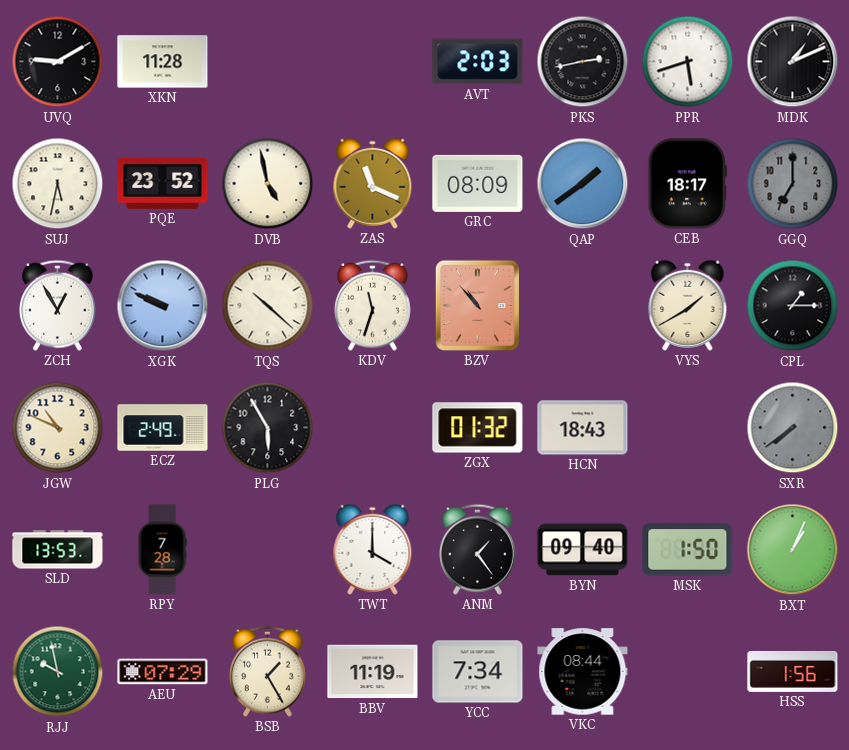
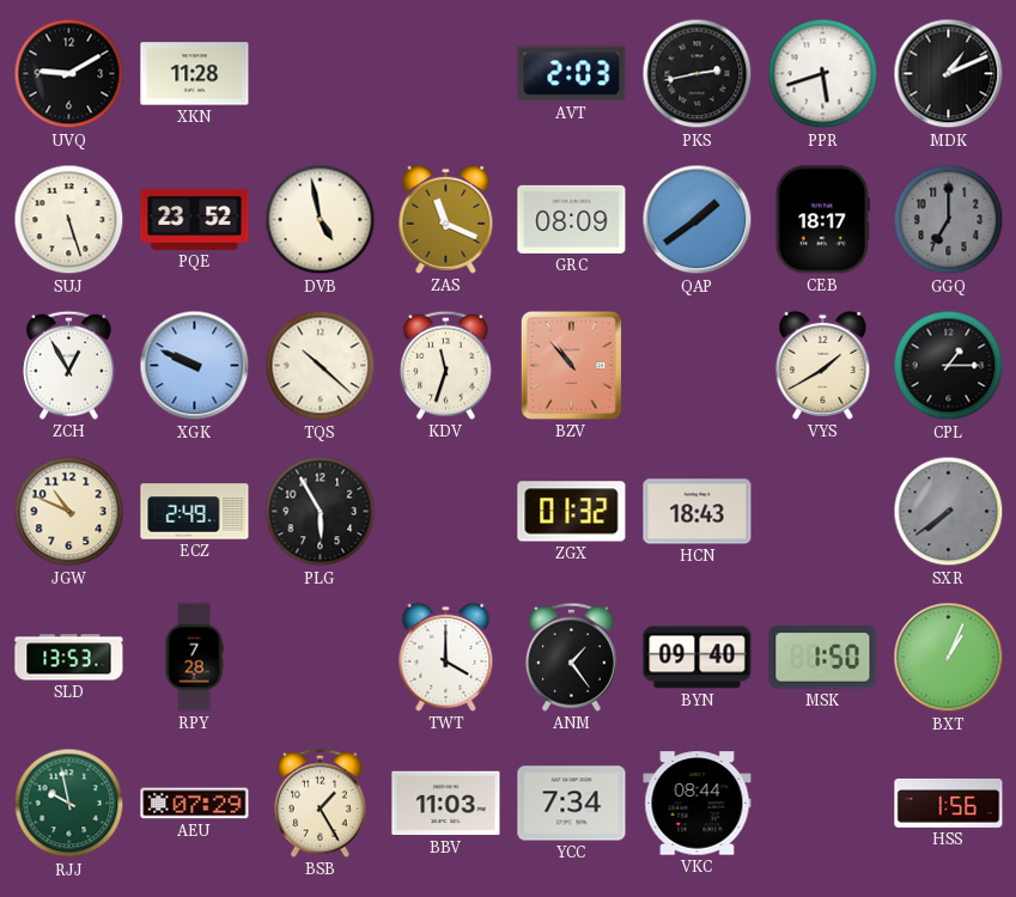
SUJ: 5:32 -> 5:27 (69, 220)
BBV: 11:19 -> 11:03 (446, 804)
